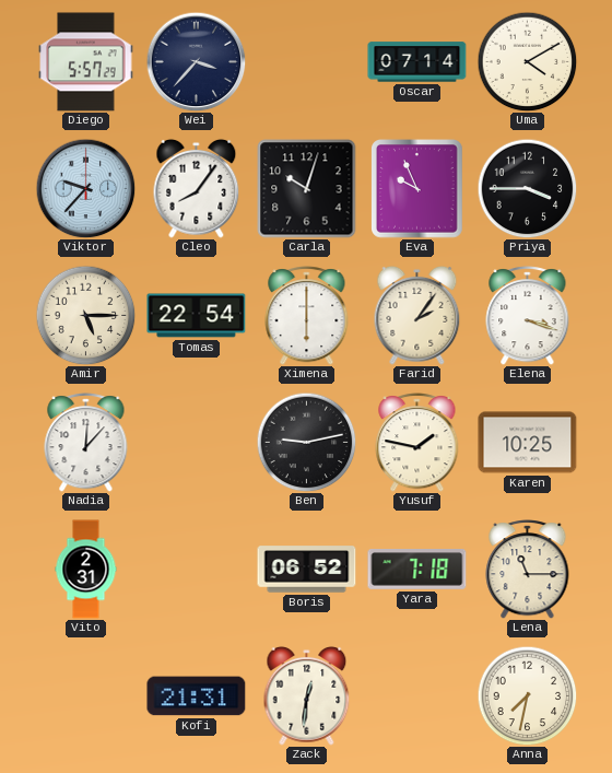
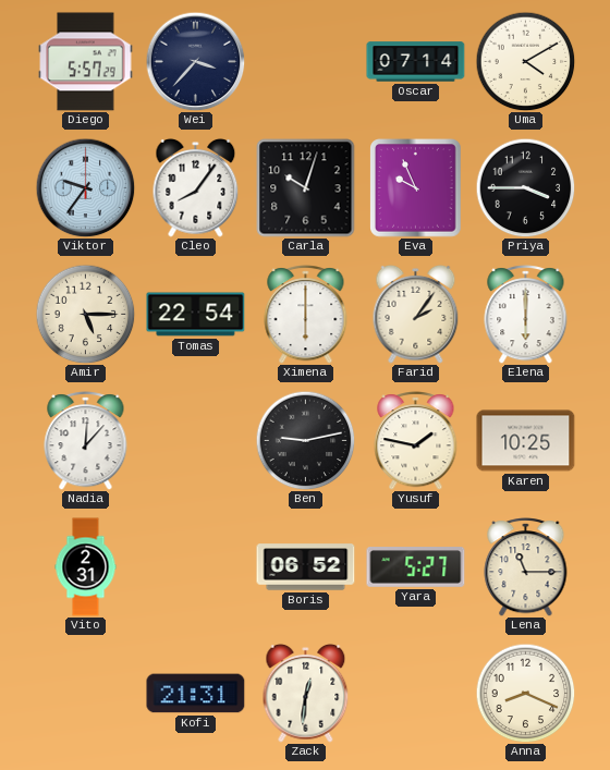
Viktor: 9:37 -> 9:36 (85, 187)
Elena: 3:18 -> 6:00 (526, 315)
Yara: 7:18 -> 5:27 (416, 567)
Anna: 7:32 -> 8:19 (525, 693)
